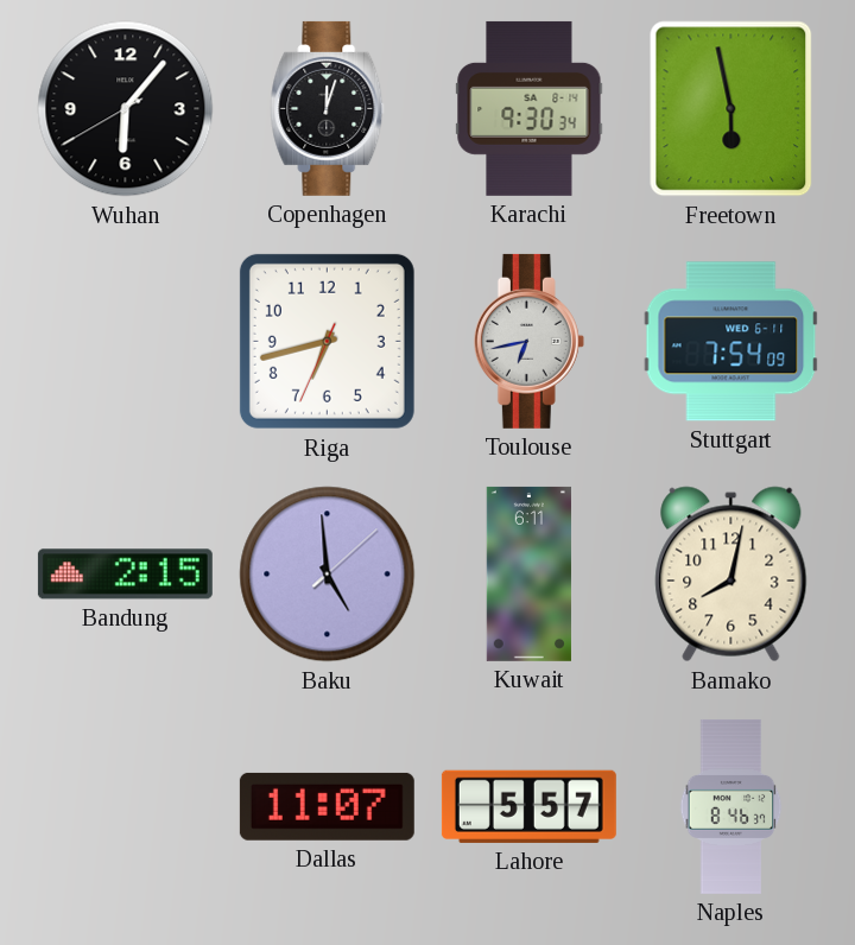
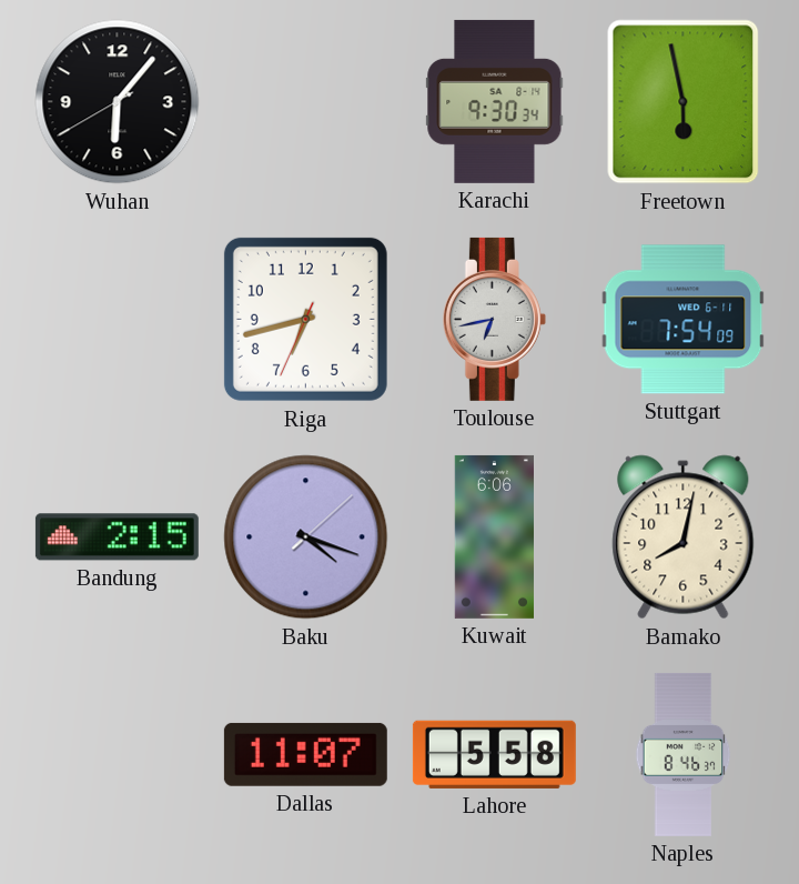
Copenhagen: 12:03 -> none (328, 108)
Baku: 4:59 -> 4:18 (306, 538)
Kuwait: 6:11 -> 6:06 (494, 536)
Lahore: 5:57 -> 5:58 (494, 754)
